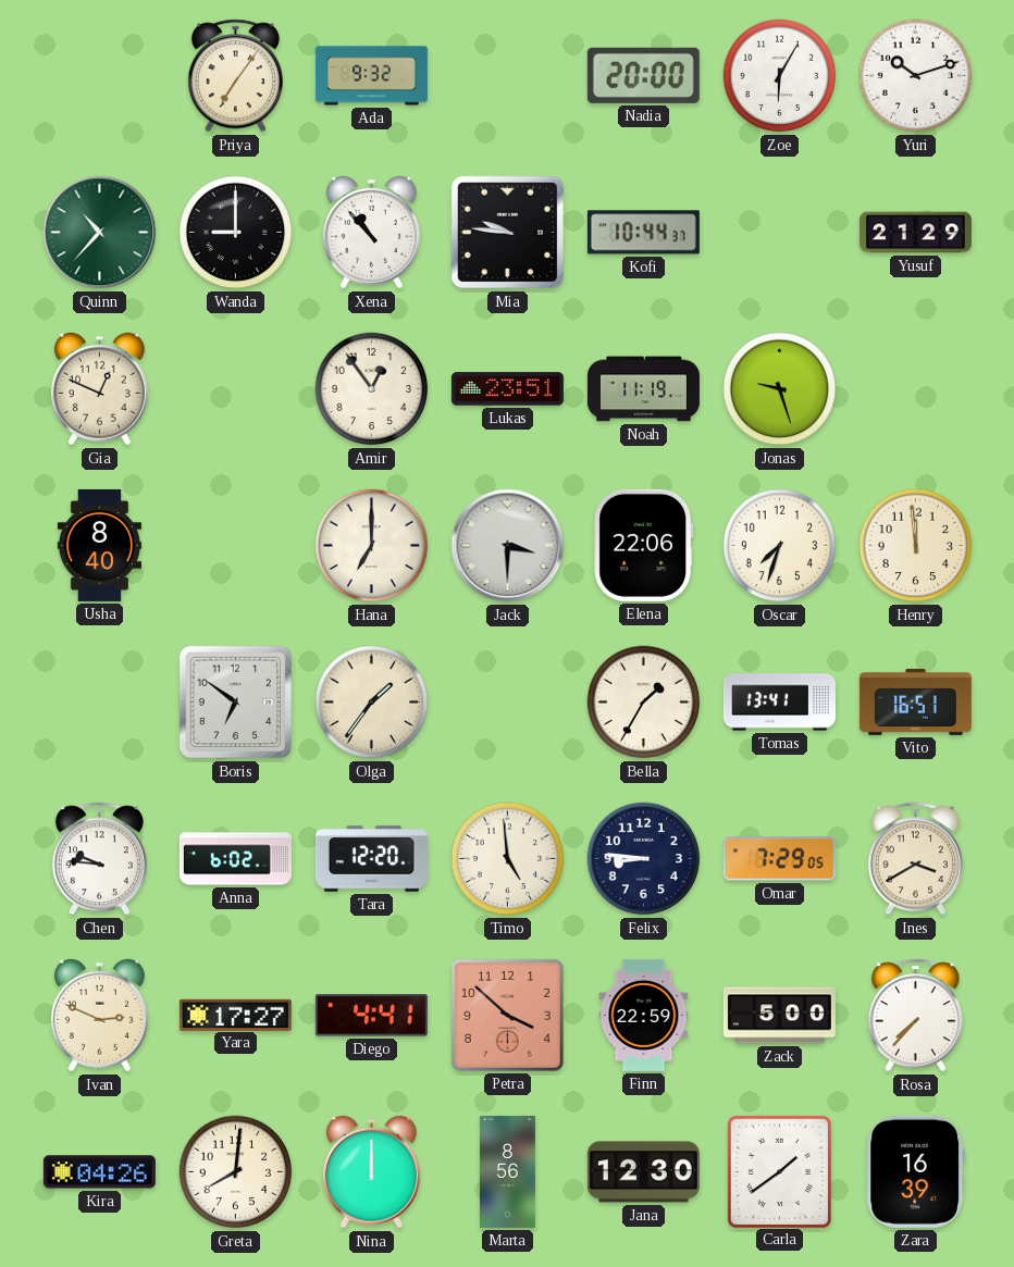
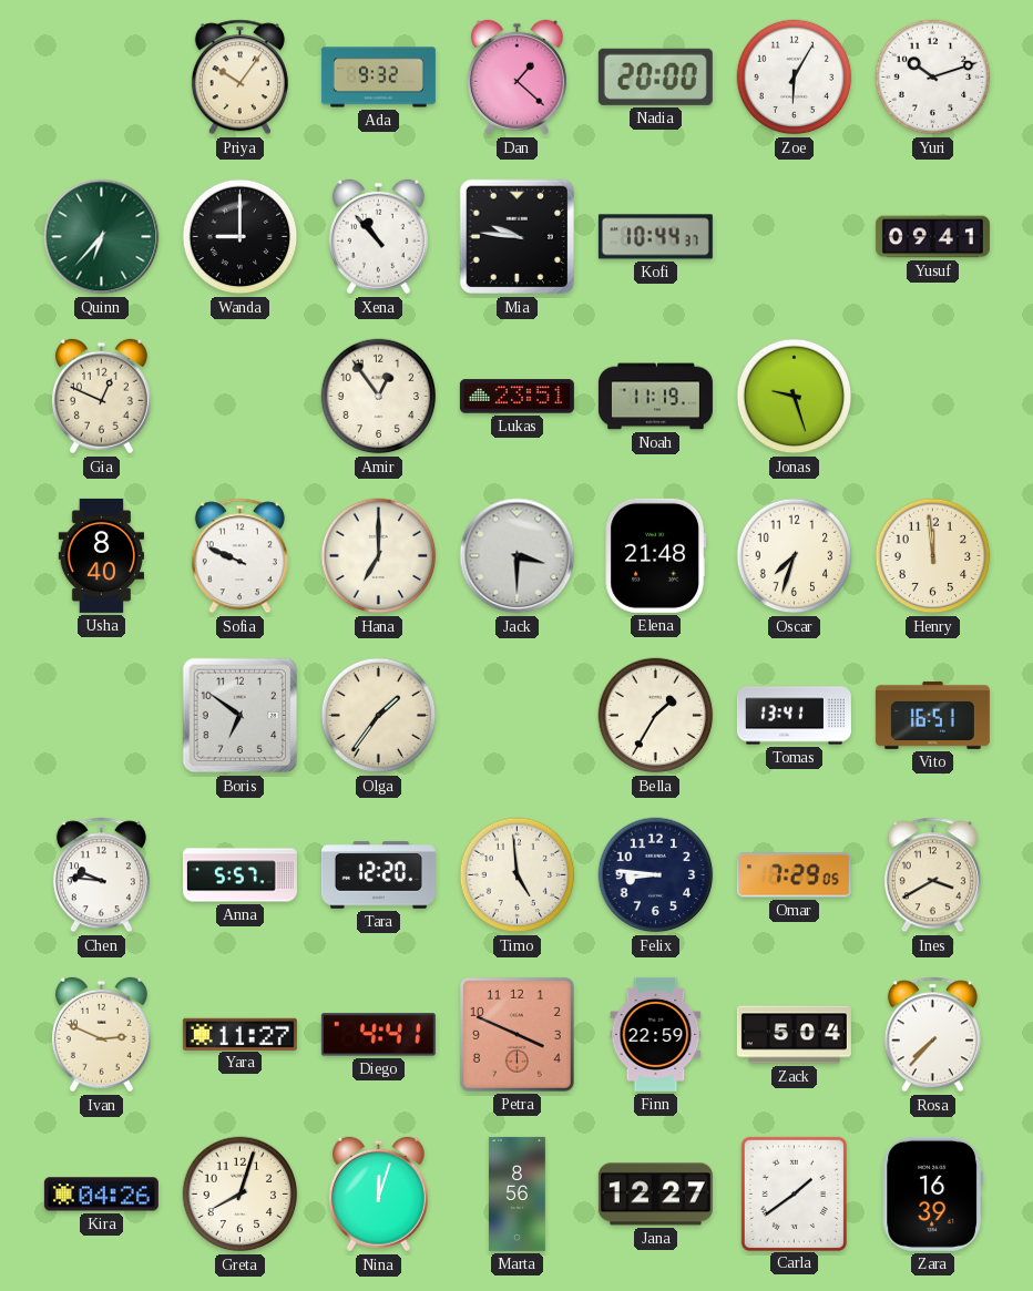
Priya: 7:06 -> 10:06 (239, 78)
Dan: none -> 1:22 (516, 78)
Quinn: 10:37 -> 6:37 (102, 237)
Yusuf: 21:29 -> 09:41 (932, 237)
Sofia: none -> 9:49 (239, 556)
Elena: 22:06 -> 21:48 (655, 555)
Anna: 6:02 -> 5:57 (239, 875)
Yara: 17:27 -> 11:27 (239, 1034)
Petra: 3:52 -> 3:49 (516, 1034)
Zack: 5:00 -> 5:04 (794, 1035)
Greta: 8:01 -> 8:03 (241, 1195)
Nina: 12:00 -> 12:03 (378, 1195)
Jana: 12:30 -> 12:27 (655, 1195)
